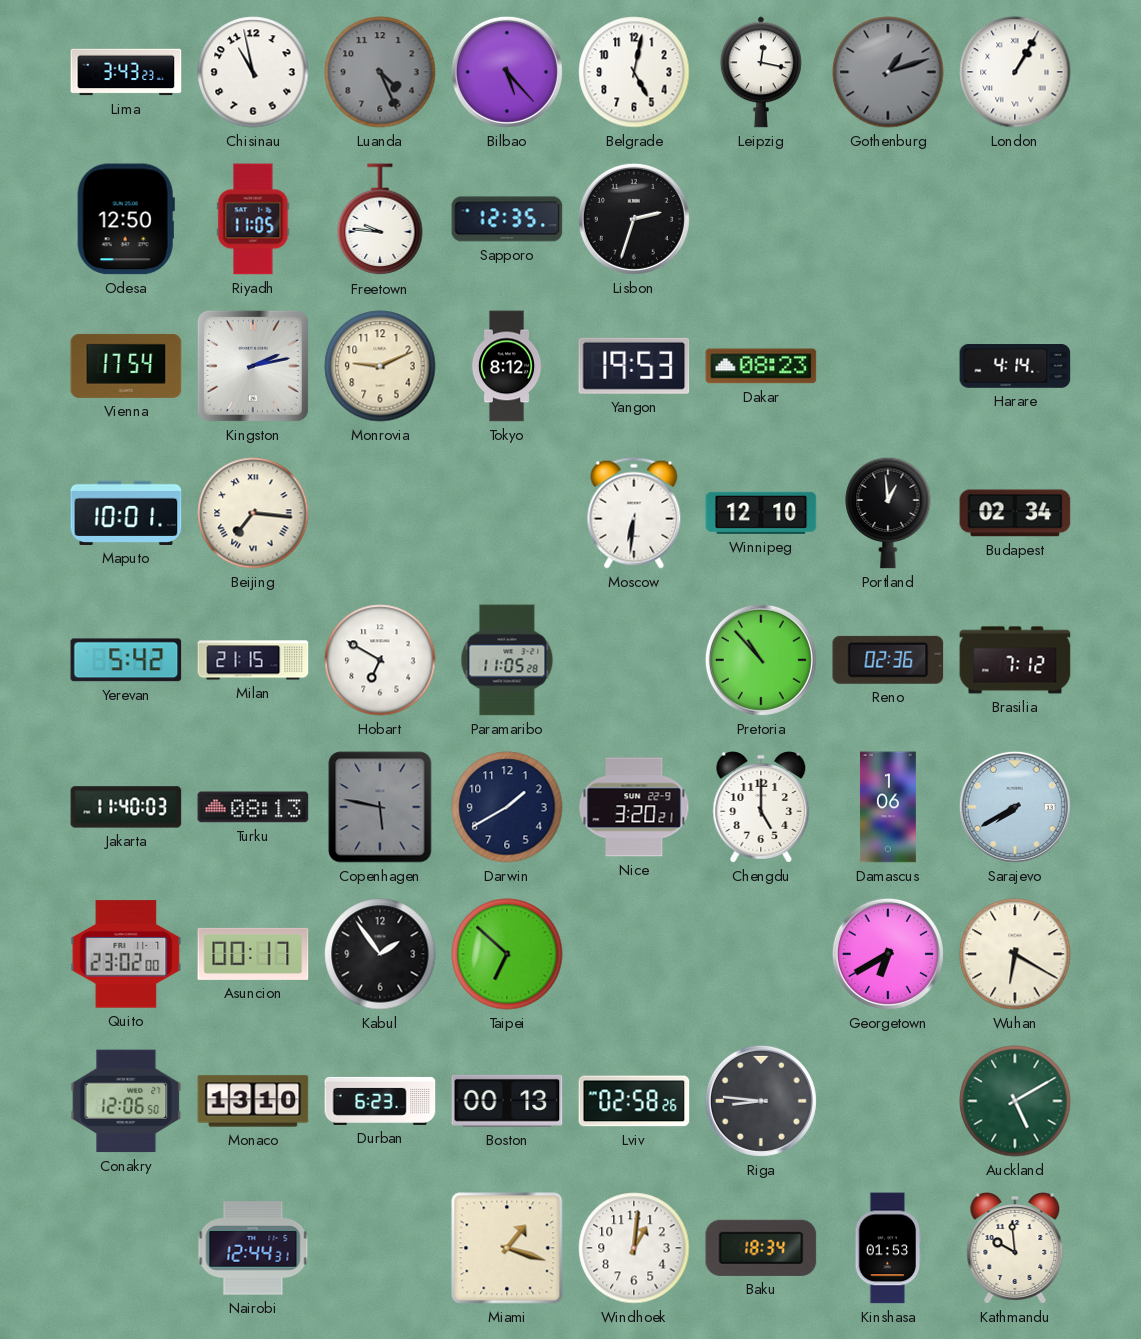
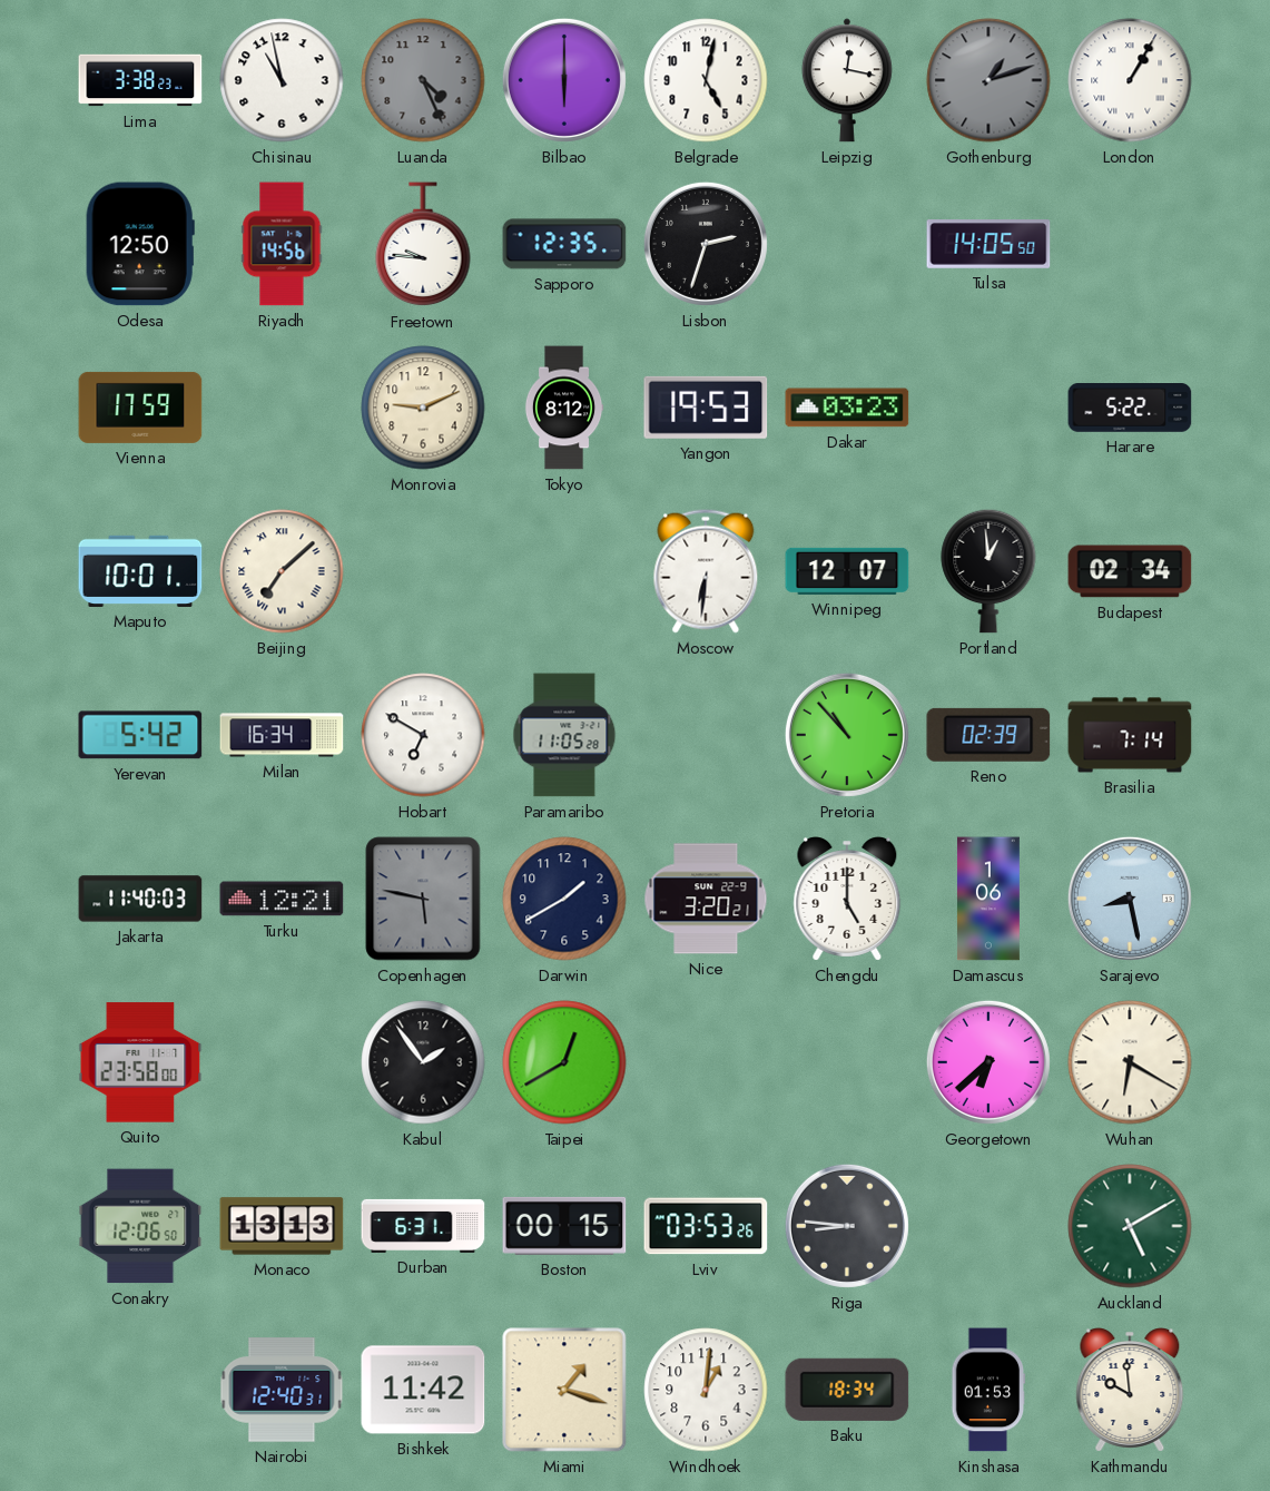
Lima: 3:43 -> 3:38 (140, 80)
Bilbao: 5:23 -> 6:00 (564, 80)
Riyadh: 11:05 -> 14:56 (282, 244)
Tulsa: none -> 14:05 (988, 244)
Vienna: 17:54 -> 17:59 (140, 408)
Kingston: 2:13 -> none (253, 366)
Dakar: 08:23 -> 03:23 (847, 408)
Harare: 4:14 -> 5:22 (1130, 409)
Beijing: 7:16 -> 7:08 (282, 571)
Winnipeg: 12:10 -> 12:07 (847, 571)
Milan: 21:15 -> 16:34 (282, 735)
Reno: 02:36 -> 02:39 (988, 735)
Brasilia: 7:12 -> 7:14 (1130, 735)
Turku: 08:13 -> 12:21 (282, 899)
Sarajevo: 7:40 -> 8:28 (1130, 899)
Quito: 23:02 -> 23:58 (140, 1062)
Asuncion: 00:17 -> none (253, 954)
Taipei: 6:52 -> 12:40 (564, 1062)
Georgetown: 6:40 -> 6:38 (988, 1062)
Monaco: 13:10 -> 13:13 (282, 1226)
Durban: 6:23 -> 6:31 (423, 1226)
Boston: 00:13 -> 00:15 (564, 1226)
Lviv: 02:58 -> 03:53 (706, 1226)
Nairobi: 12:44 -> 12:40 (282, 1390)
Bishkek: none -> 11:42 (423, 1390)
